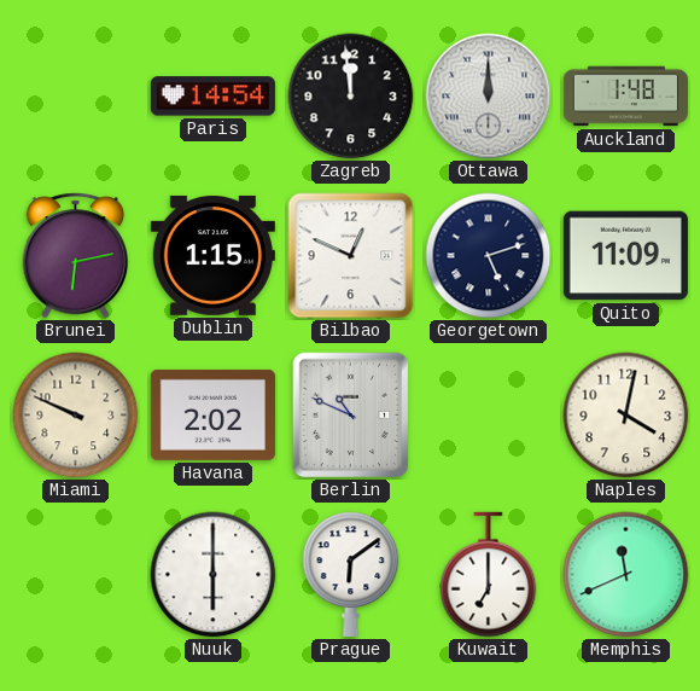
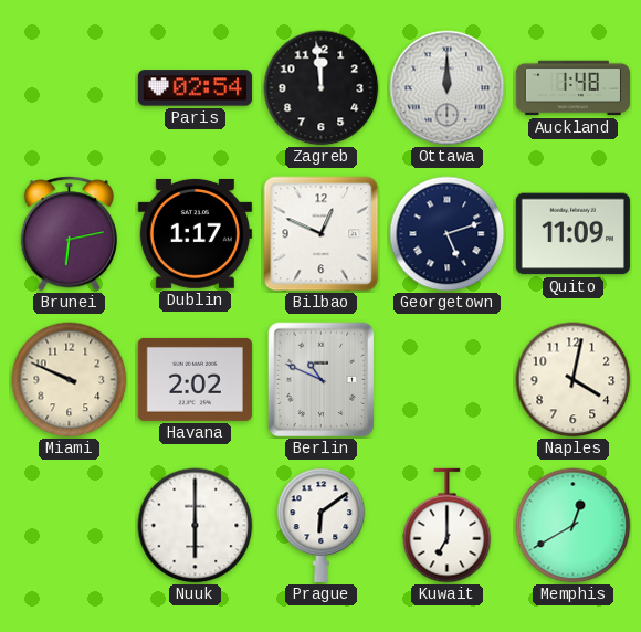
Paris: 14:54 -> 02:54 (195, 88)
Dublin: 1:15 -> 1:17 (195, 233)
Memphis: 11:41 -> 12:40 (574, 526)
